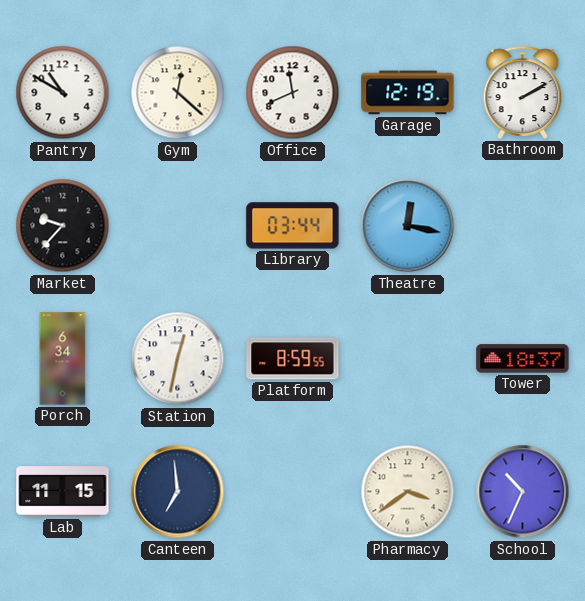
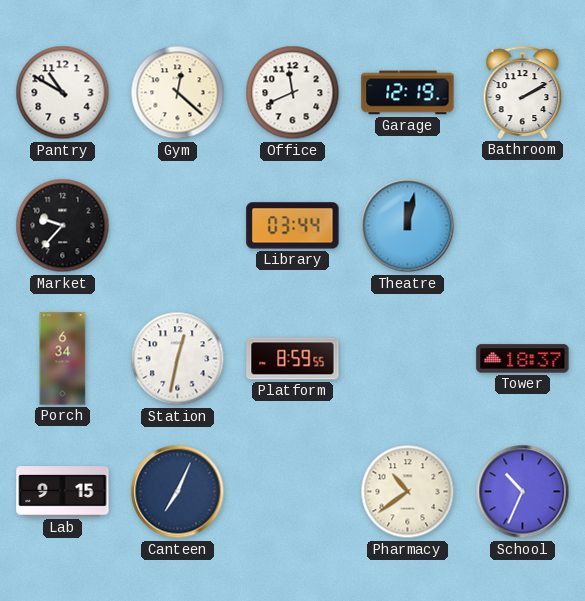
Theatre: 12:17 -> 12:02 (408, 226)
Lab: 11:15 -> 9:15 (63, 492)
Canteen: 6:59 -> 7:04 (178, 492)
Pharmacy: 3:39 -> 10:39 (408, 492)
